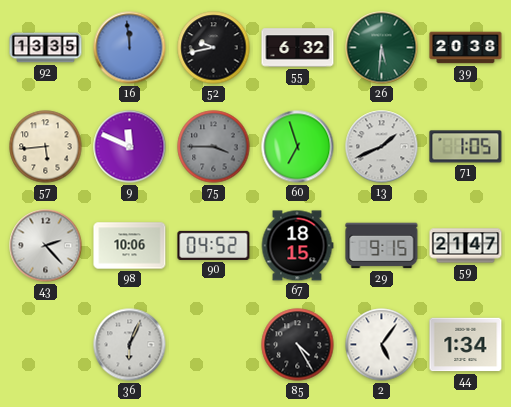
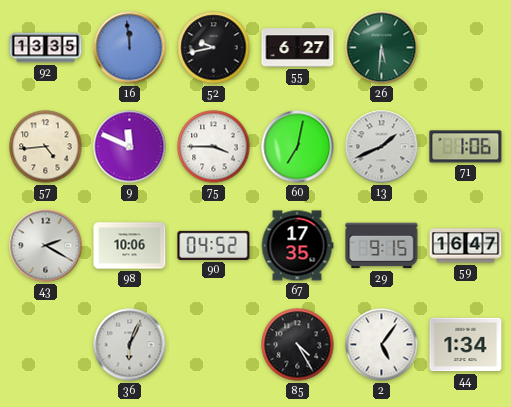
55: 6:32 -> 6:27 (298, 48)
39: 20:38 -> none (466, 48)
57: 5:44 -> 4:44 (46, 147)
75 dial: grey -> white (214, 147)
60: 6:57 -> 7:02 (298, 147)
71: 1:05 -> 1:06 (466, 147)
43: 2:23 -> 2:20 (46, 246)
67: 18:15 -> 17:35 (297, 246)
59: 21:47 -> 16:47 (466, 246)
